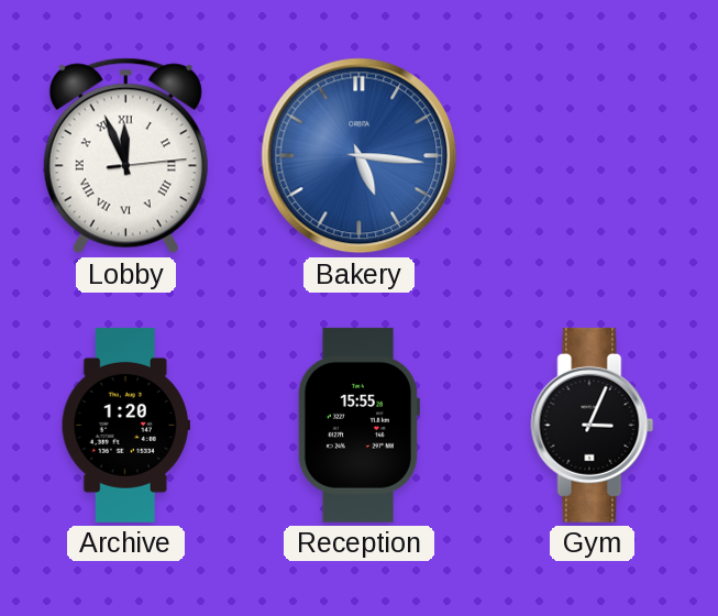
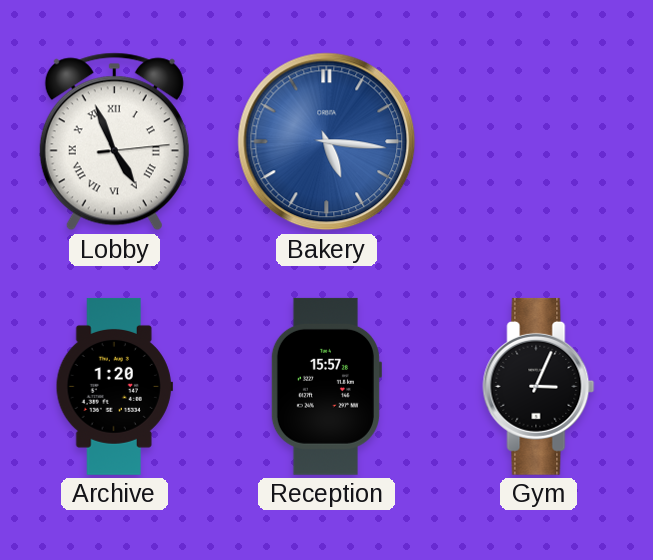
Lobby: 11:56 -> 4:56 (114, 142)
Reception: 15:55 -> 15:57 (326, 386)
